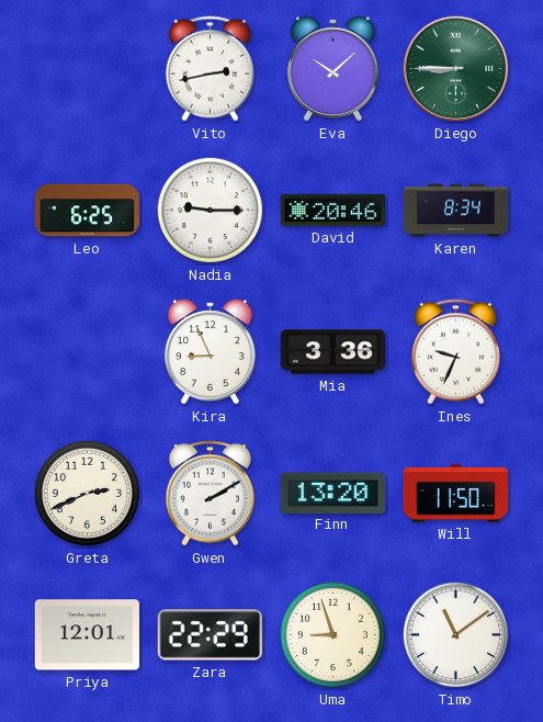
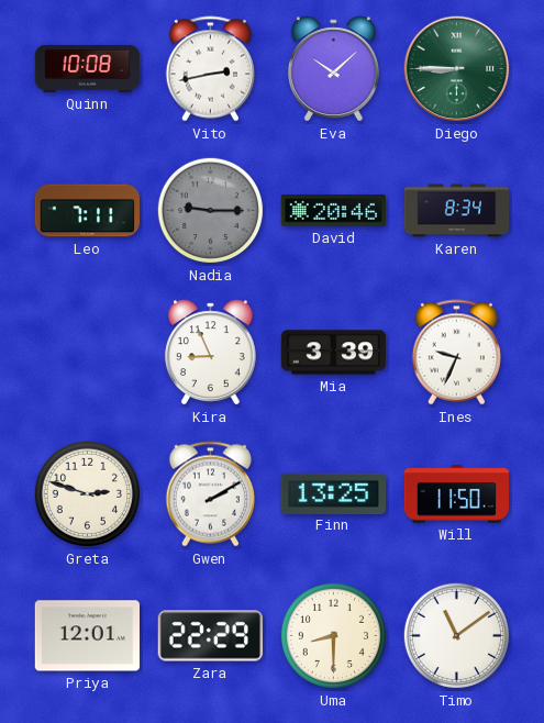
Quinn: none -> 10:08 (88, 69)
Leo: 6:25 -> 7:11 (87, 211)
Nadia dial: white -> grey (210, 210)
Mia: 3:36 -> 3:39 (334, 353)
Greta: 2:41 -> 2:48 (87, 493)
Finn: 13:20 -> 13:25 (333, 493)
Uma: 8:57 -> 8:30 (333, 635)
